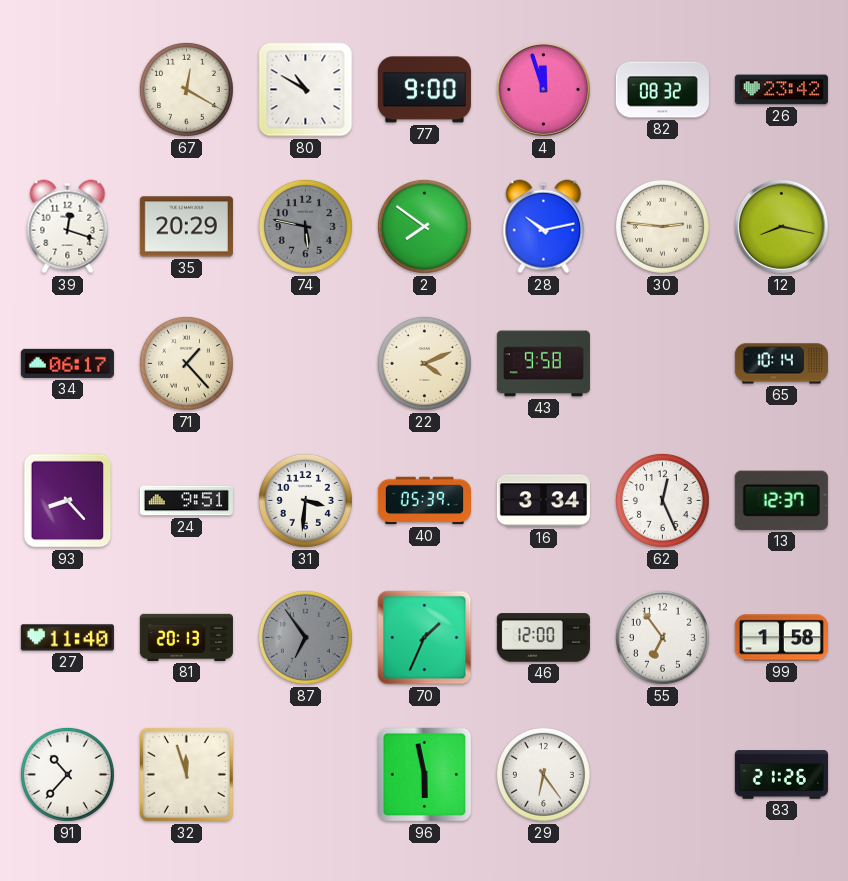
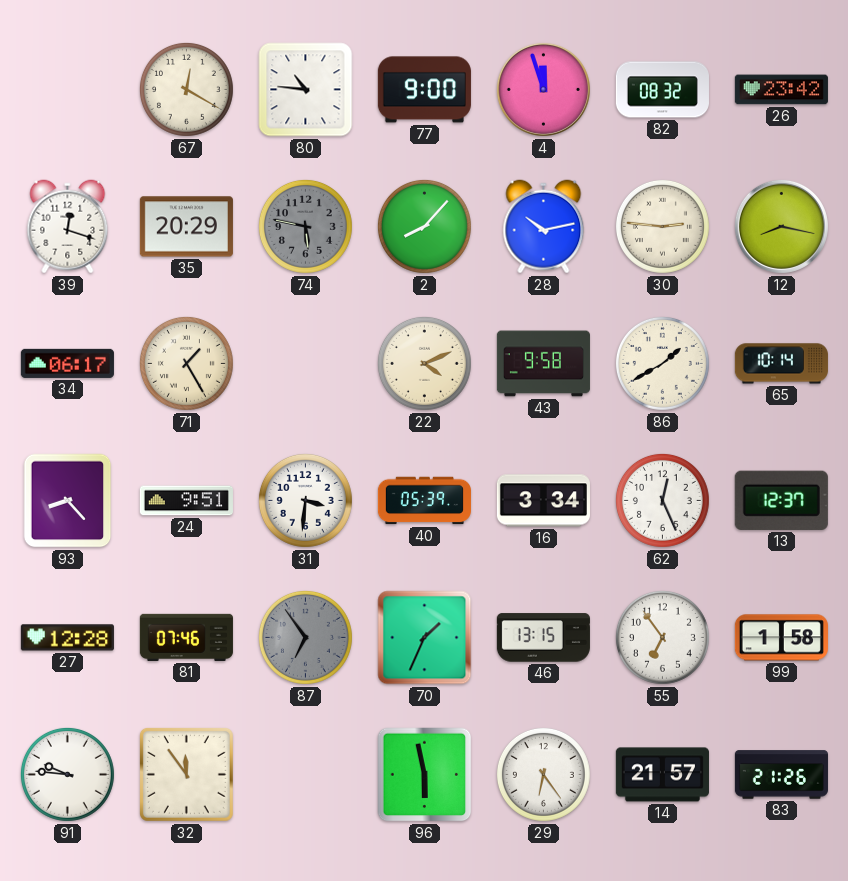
80: 10:50 -> 10:46 (306, 90)
2: 7:51 -> 8:07 (424, 226)
71: 1:23 -> 1:25 (186, 363)
86: none -> 1:40 (662, 363)
27: 11:40 -> 12:28 (67, 638)
81: 20:13 -> 07:46 (186, 637)
46: 12:00 -> 13:15 (543, 638)
91: 10:37 -> 9:46 (67, 774)
32: 11:57 -> 11:54 (186, 774)
14: none -> 21:57 (662, 775)
